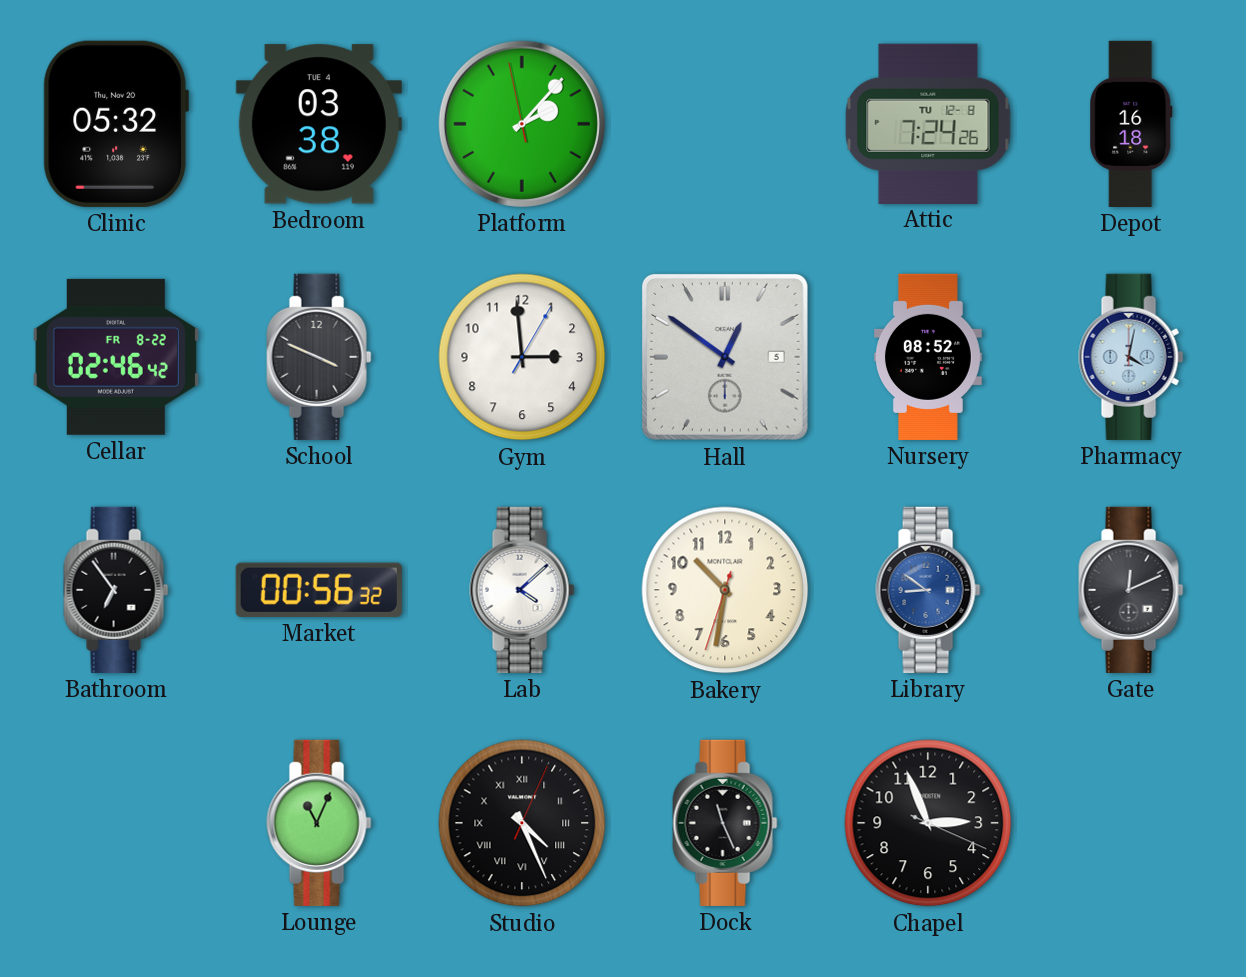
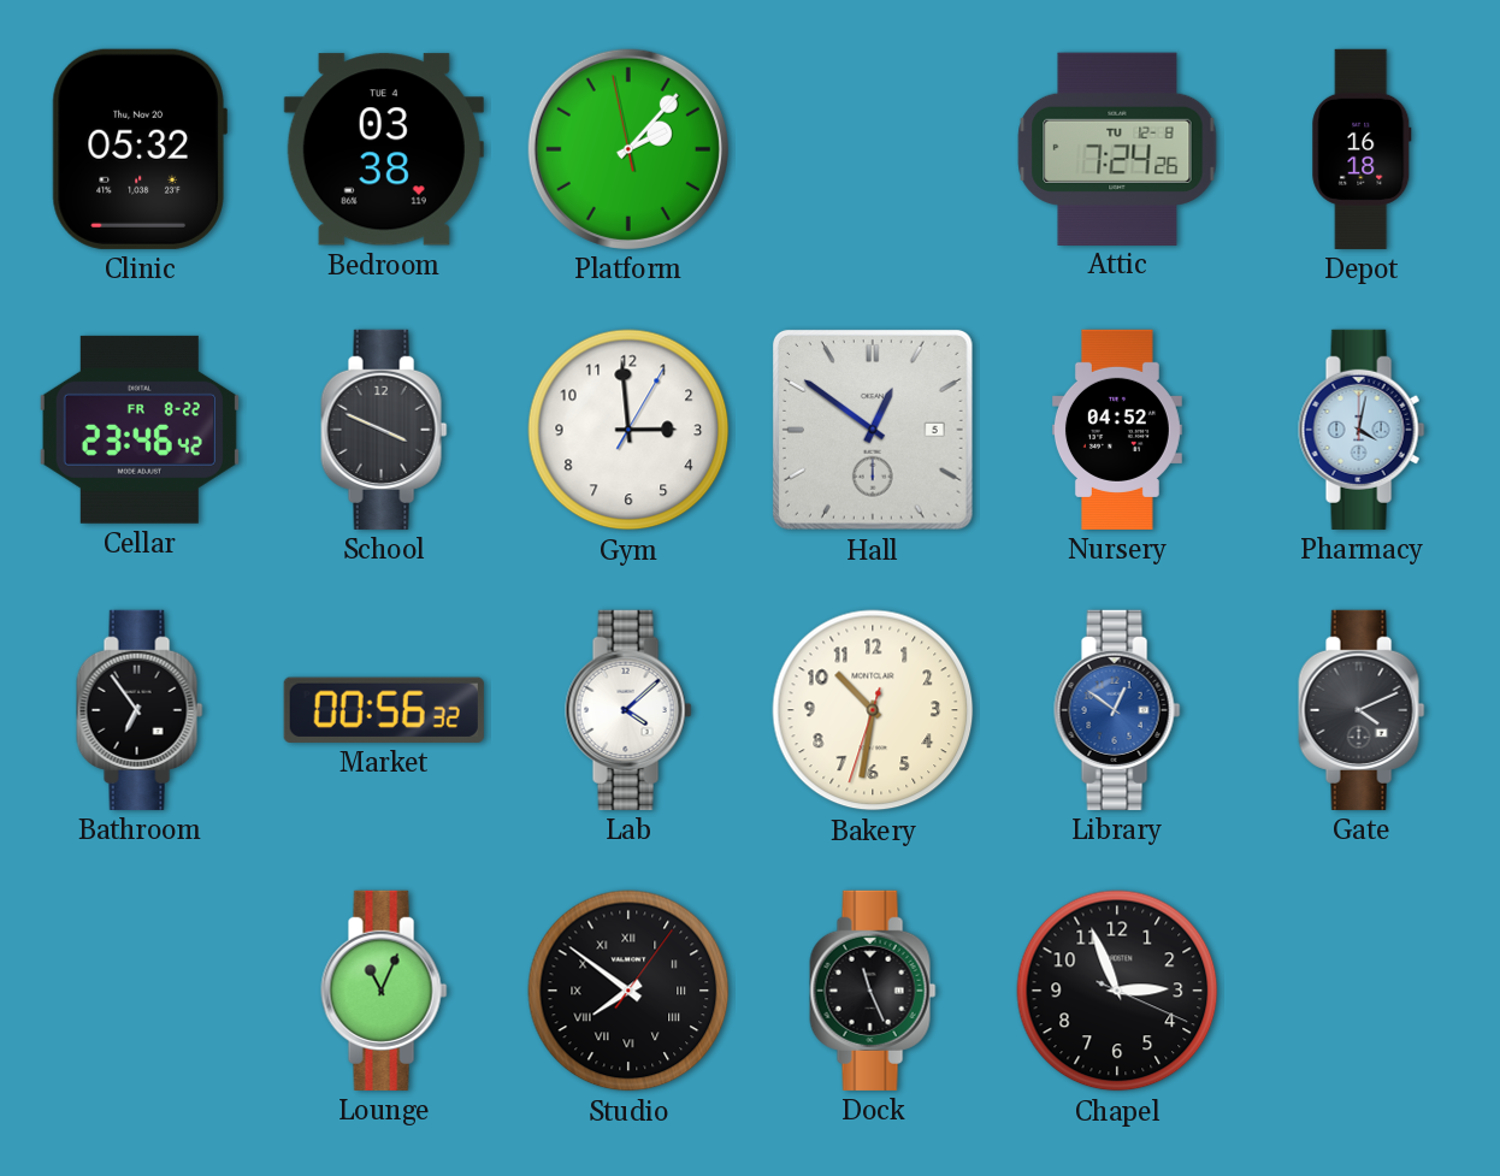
Cellar: 02:46 -> 23:46 (140, 430)
Nursery: 08:52 -> 04:52 (1117, 430)
Library: 8:51 -> 12:51 (1117, 710)
Gate: 12:11 -> 4:11 (1362, 710)
Studio: 4:26 -> 7:51 (628, 991)
